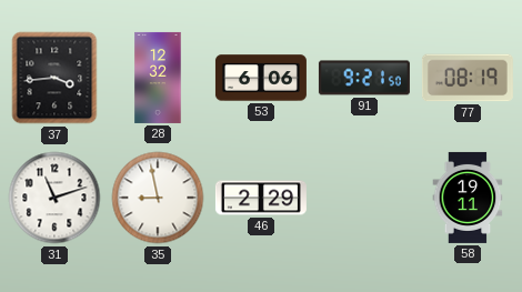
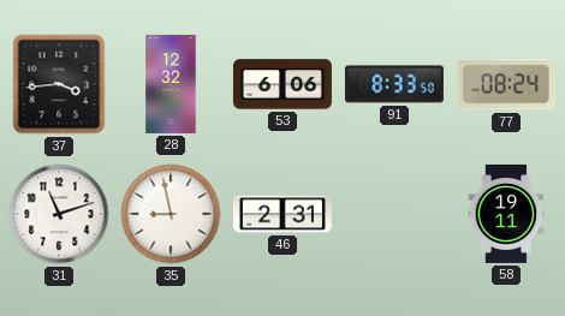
91: 9:21 -> 8:33 (394, 84)
77: 08:19 -> 08:24 (506, 84)
46: 2:29 -> 2:31 (282, 214)
